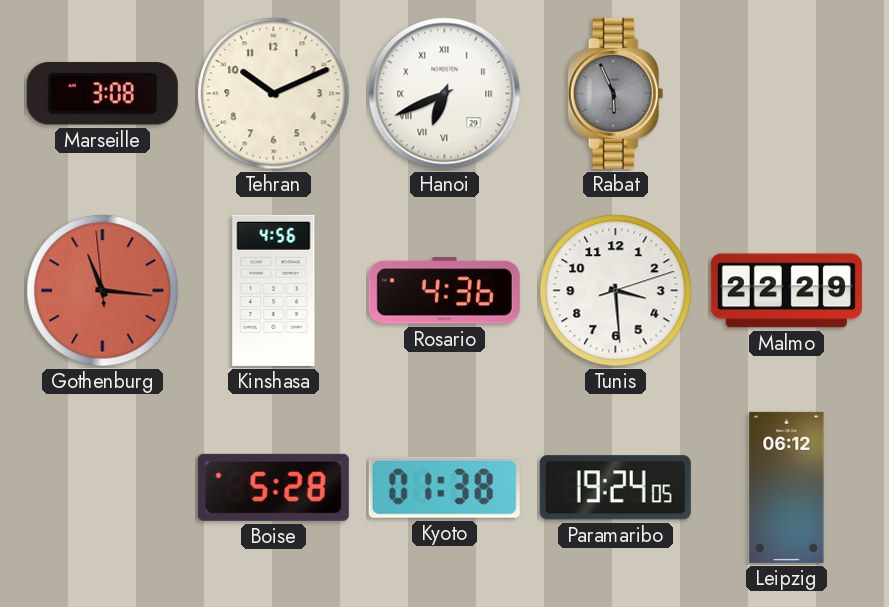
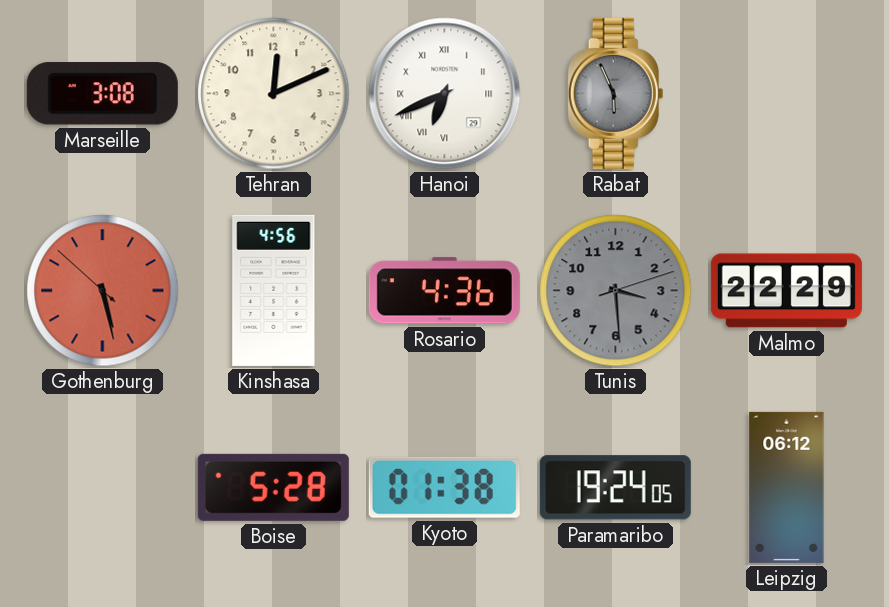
Tehran: 10:11 -> 12:11 (274, 94)
Gothenburg: 11:15 -> 5:27 (103, 291)
Tunis dial: white -> grey (616, 291)
